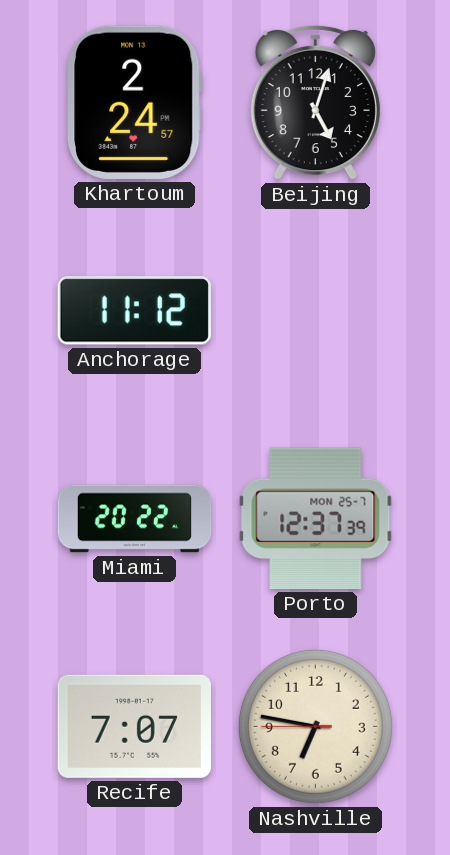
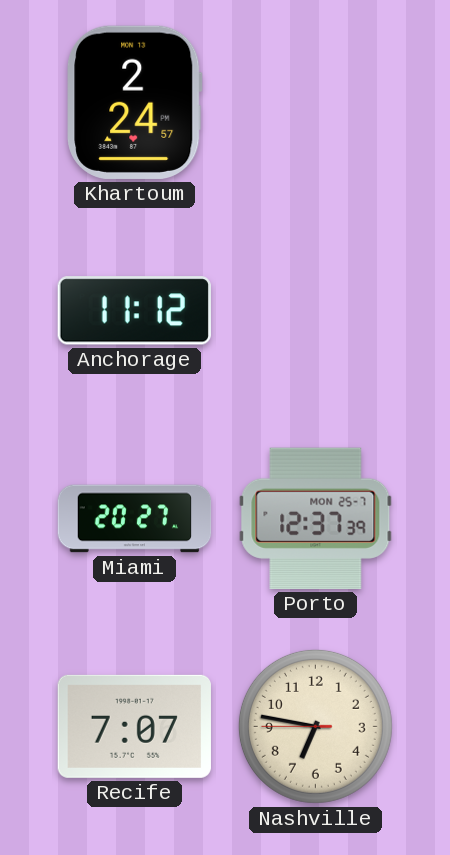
Beijing: 5:03 -> none (315, 102)
Miami: 20:22 -> 20:27 (135, 519)
